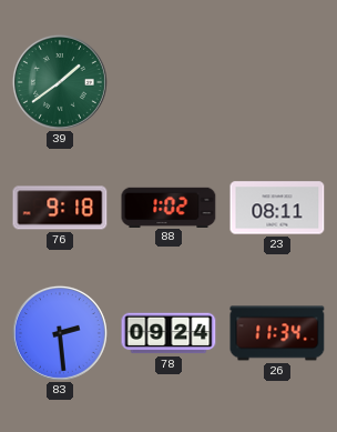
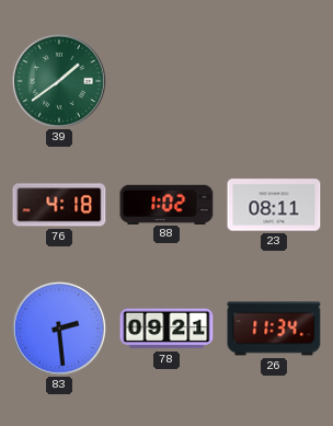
76: 9:18 -> 4:18 (59, 205)
78: 09:24 -> 09:21 (166, 329)
